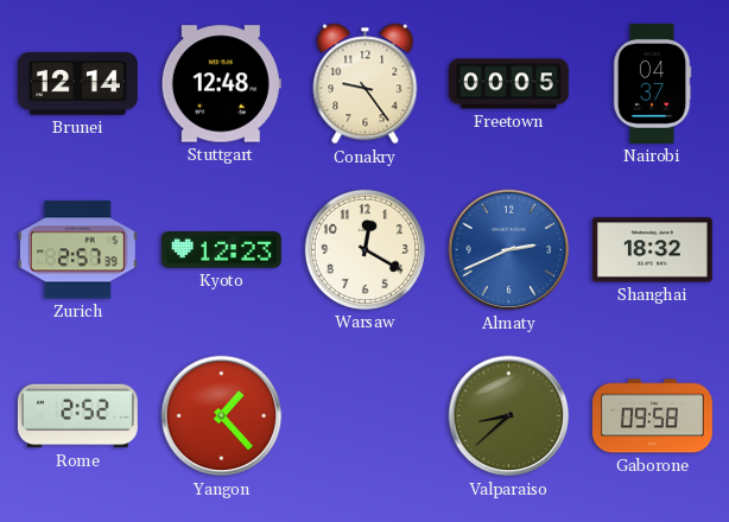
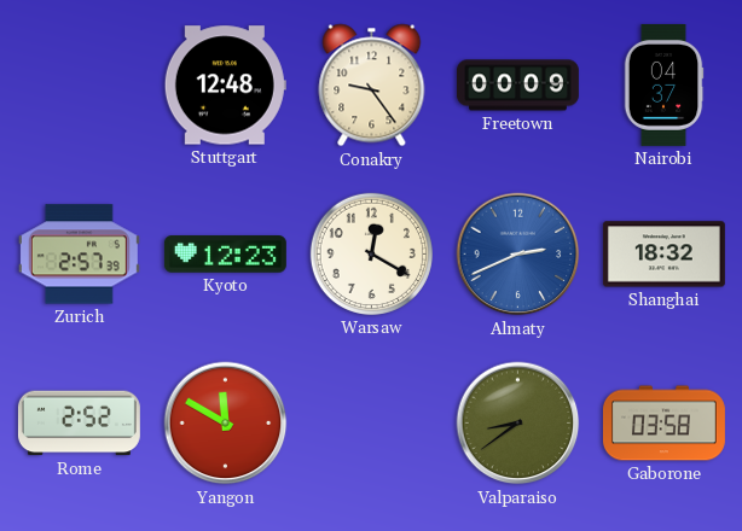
Brunei: 12:14 -> none (77, 84)
Freetown: 00:05 -> 00:09 (517, 86)
Yangon: 1:23 -> 11:50 (226, 424)
Valparaiso: 8:38 -> 8:39 (518, 424)
Gaborone: 09:58 -> 03:58 (663, 424)
